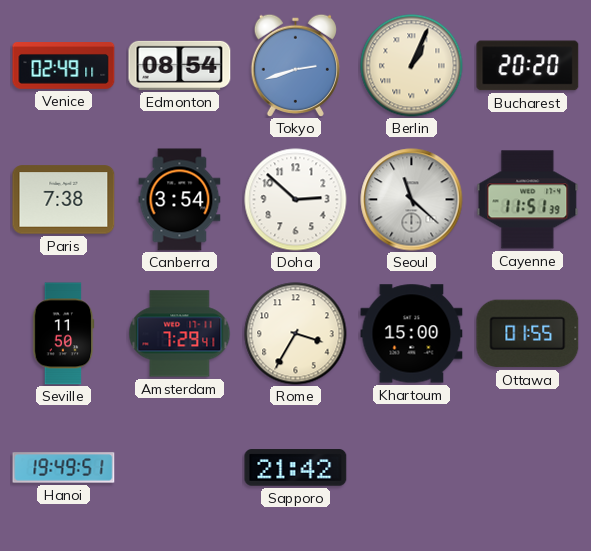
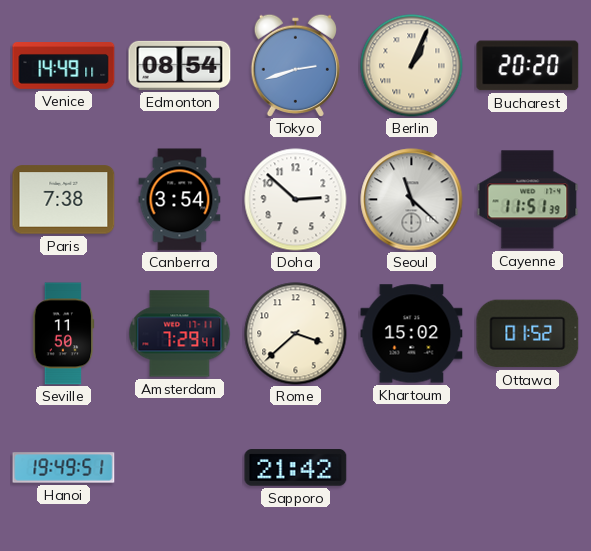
Venice: 02:49 -> 14:49 (64, 66)
Rome: 3:35 -> 3:38 (296, 334)
Khartoum: 15:00 -> 15:02 (412, 334)
Ottawa: 01:55 -> 01:52 (528, 334)
